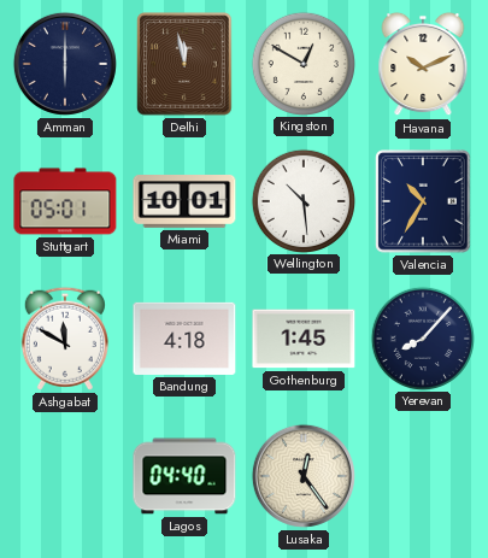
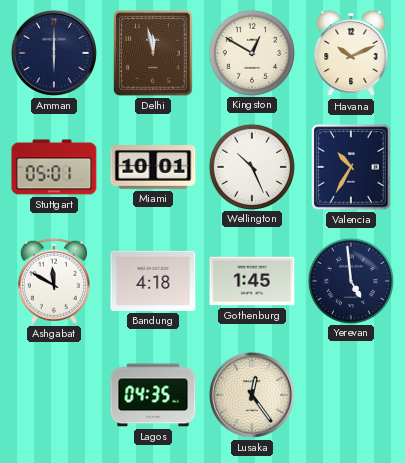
Wellington: 10:29 -> 10:26 (251, 166)
Yerevan: 8:07 -> 4:59 (350, 280)
Lagos: 04:40 -> 04:35 (153, 395)
